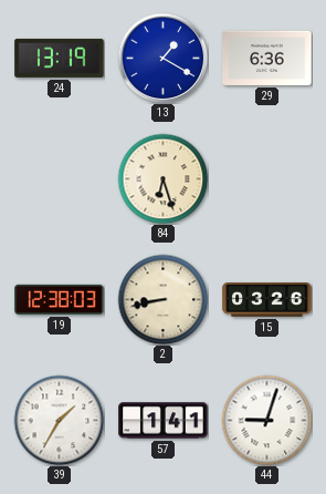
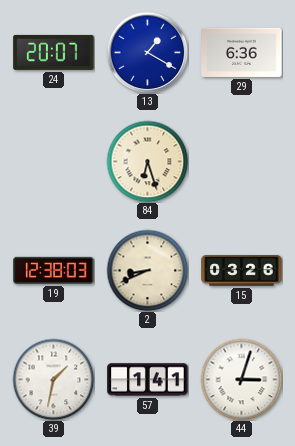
24: 13:19 -> 20:07 (54, 52)
2: 8:43 -> 8:41 (147, 270)
39: 1:35 -> 1:32 (53, 379)
44: 9:03 -> 3:03 (241, 379)
